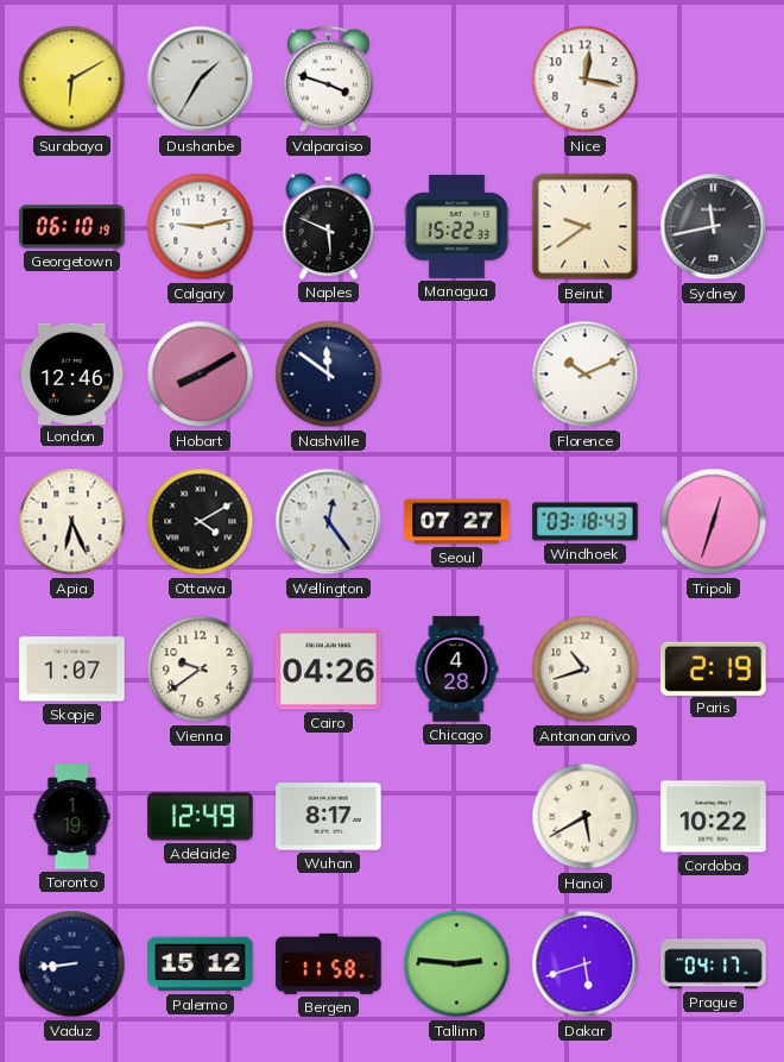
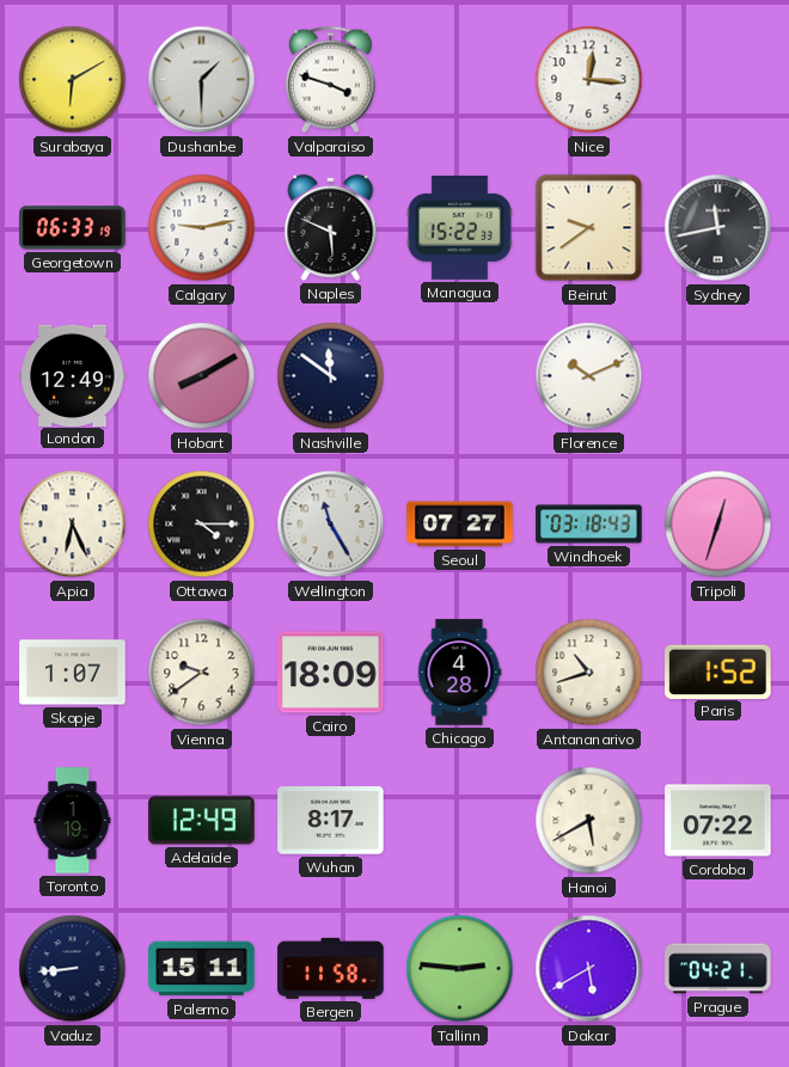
Dushanbe: 1:35 -> 1:30 (202, 80)
Nice: 12:17 -> 12:16 (589, 80)
Georgetown: 06:10 -> 06:33 (73, 228)
London: 12:46 -> 12:49 (73, 375)
Ottawa: 4:10 -> 4:15 (202, 525)
Wellington: 12:24 -> 11:25 (331, 525)
Cairo: 04:26 -> 18:09 (331, 673)
Paris: 2:19 -> 1:52 (718, 672)
Cordoba: 10:22 -> 07:22 (718, 821)
Palermo: 15:12 -> 15:11 (202, 969)
Dakar: 5:42 -> 5:40 (589, 969)
Prague: 04:17 -> 04:21 (718, 969)
